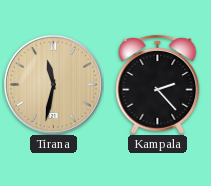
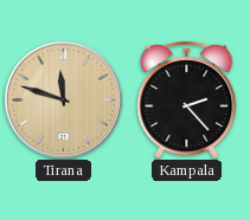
Tirana: 11:32 -> 11:48 (63, 99)
